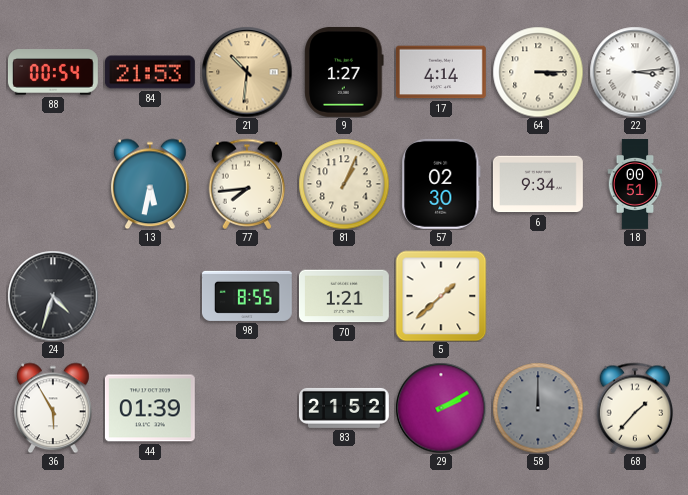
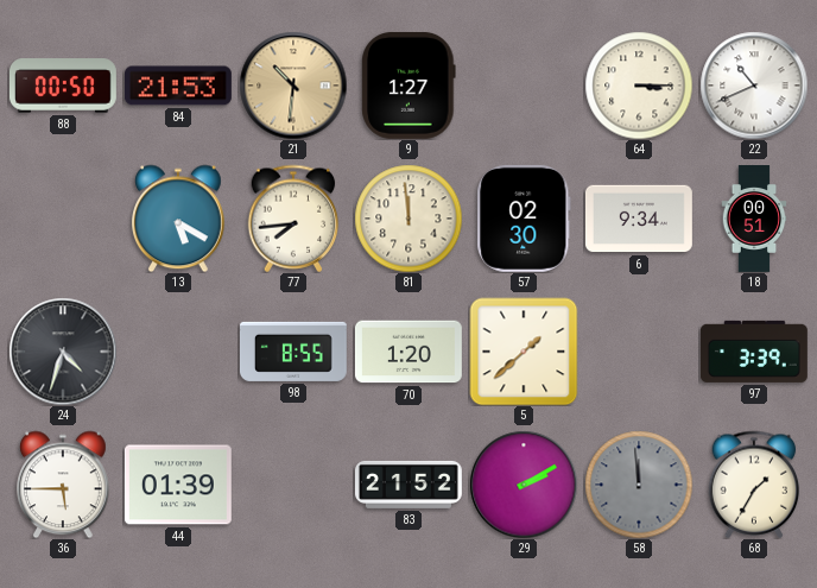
88: 00:54 -> 00:50 (63, 86)
17: 4:14 -> none (441, 72)
22: 3:14 -> 10:41 (754, 86)
13: 5:32 -> 5:20 (179, 219)
81: 1:04 -> 11:59 (408, 219)
70: 1:21 -> 1:20 (408, 352)
97: none -> 3:39 (754, 352)
36: 5:55 -> 5:45 (64, 485)
58: 12:00 -> 11:59 (639, 485)
68: 1:37 -> 1:35 (754, 485)
